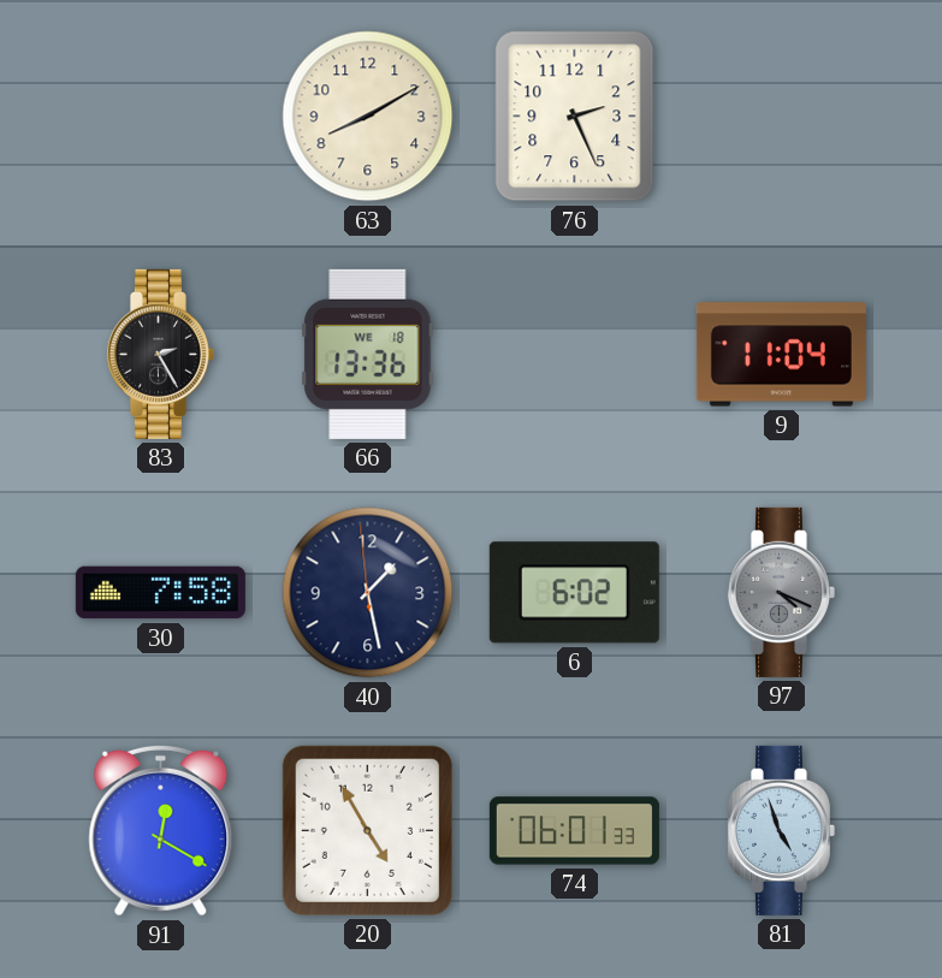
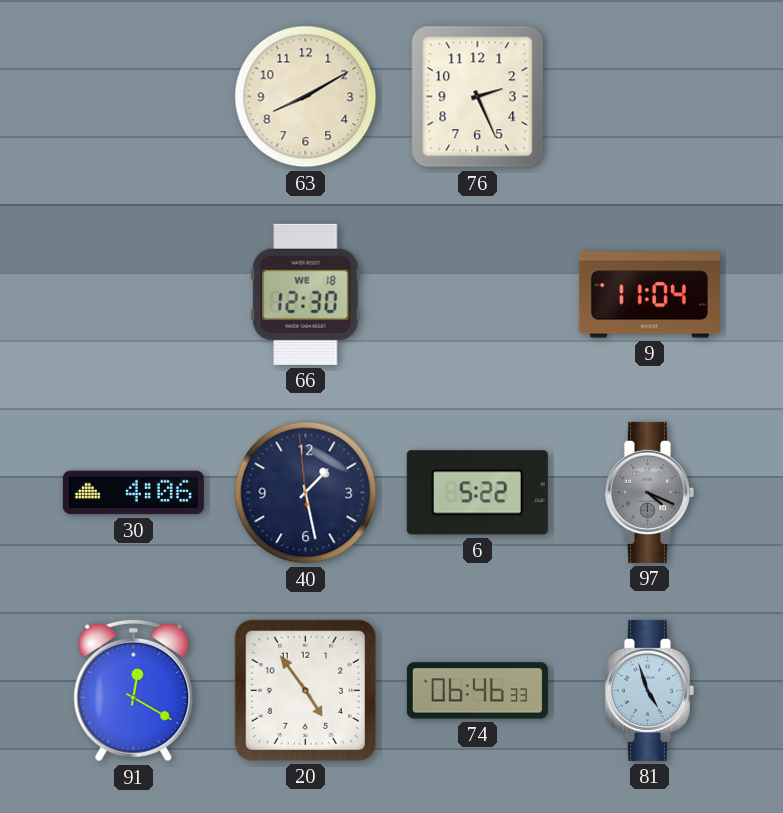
83: 2:25 -> none (160, 354)
66: 13:36 -> 12:30 (306, 294)
30: 7:58 -> 4:06 (133, 493)
6: 6:02 -> 5:22 (477, 493)
20: 4:55 -> 4:54 (305, 690)
74: 06:01 -> 06:46 (477, 691)
